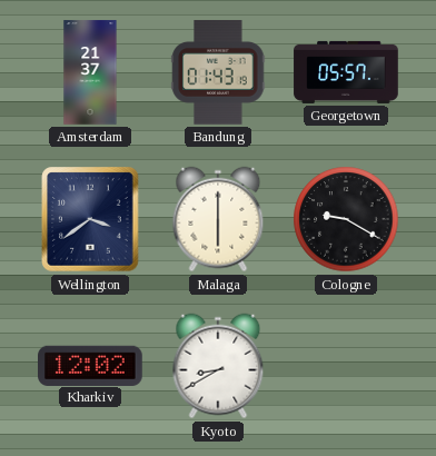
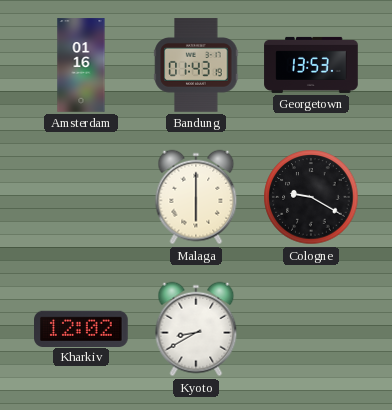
Amsterdam: 21:37 -> 01:16 (81, 65)
Georgetown: 05:57 -> 13:53 (311, 65)
Wellington: 3:39 -> none (90, 219)
